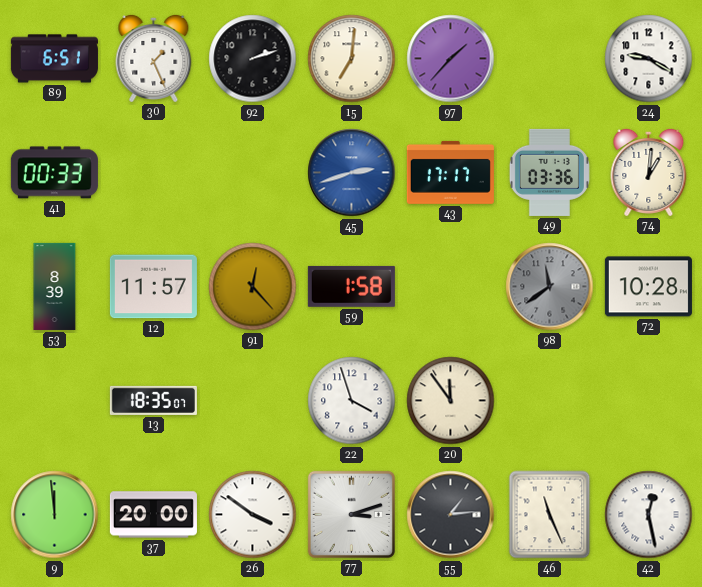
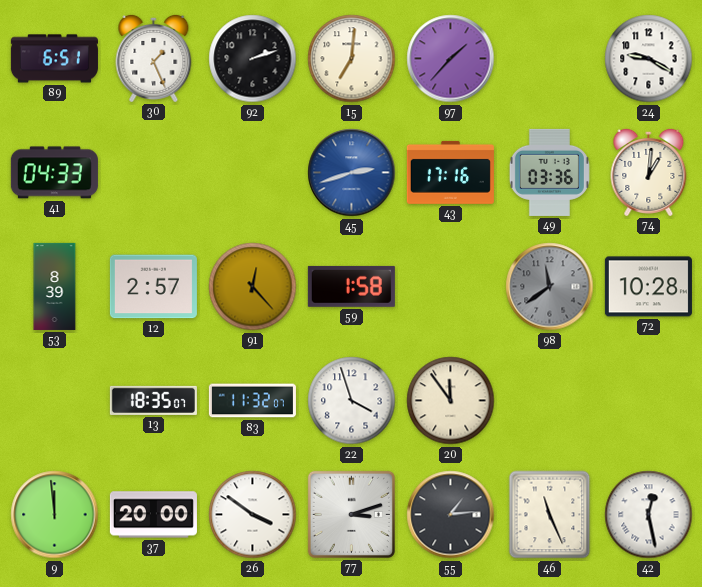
41: 00:33 -> 04:33 (54, 173)
43: 17:17 -> 17:16 (450, 172)
12: 11:57 -> 2:57 (153, 287)
83: none -> 11:32 (252, 401)
